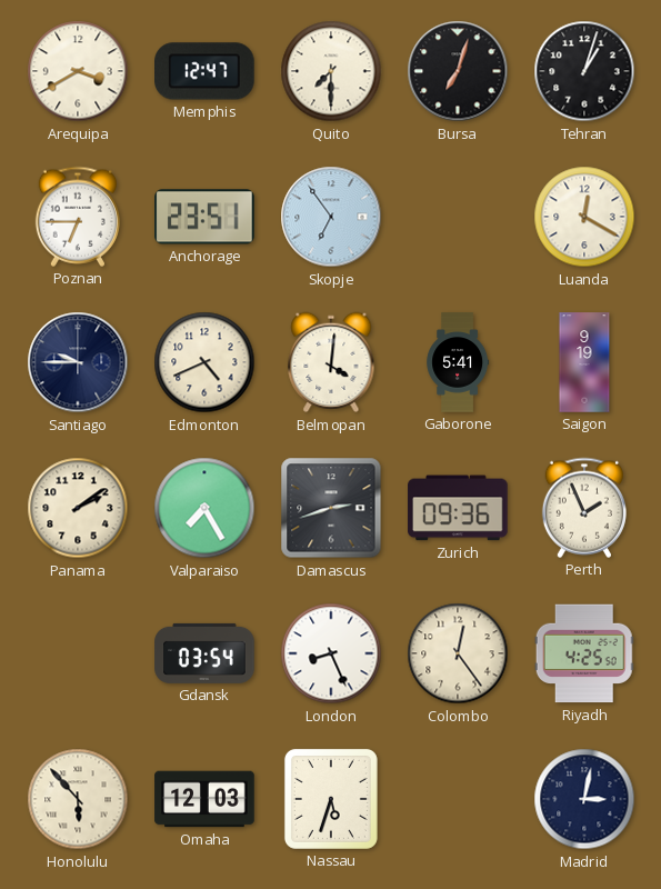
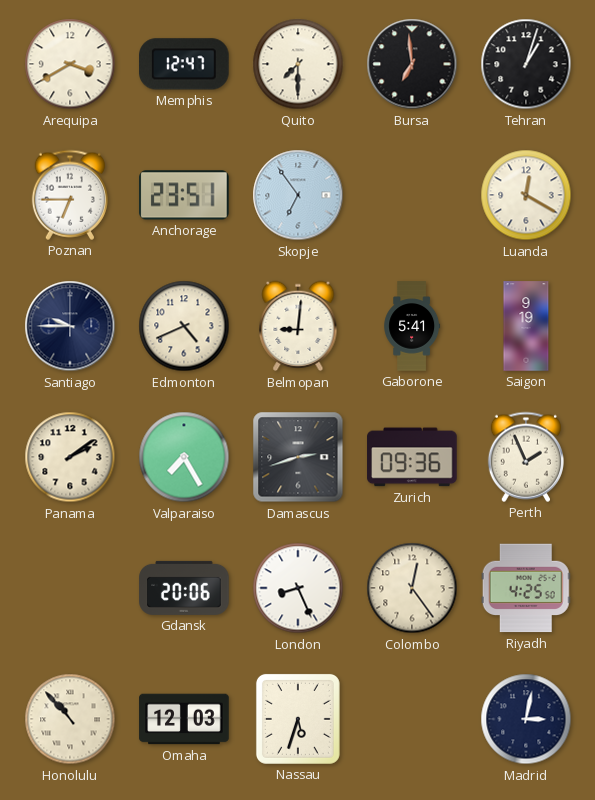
Bursa: 7:03 -> 6:59 (412, 64)
Belmopan: 4:01 -> 9:01 (298, 326)
Gdansk: 03:54 -> 20:06 (184, 588)
Honolulu: 5:53 -> 10:53 (70, 719)
